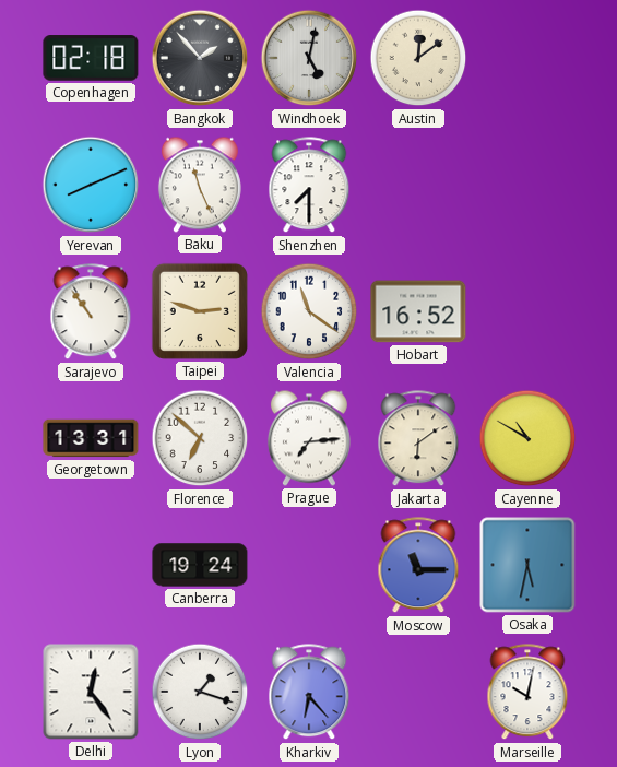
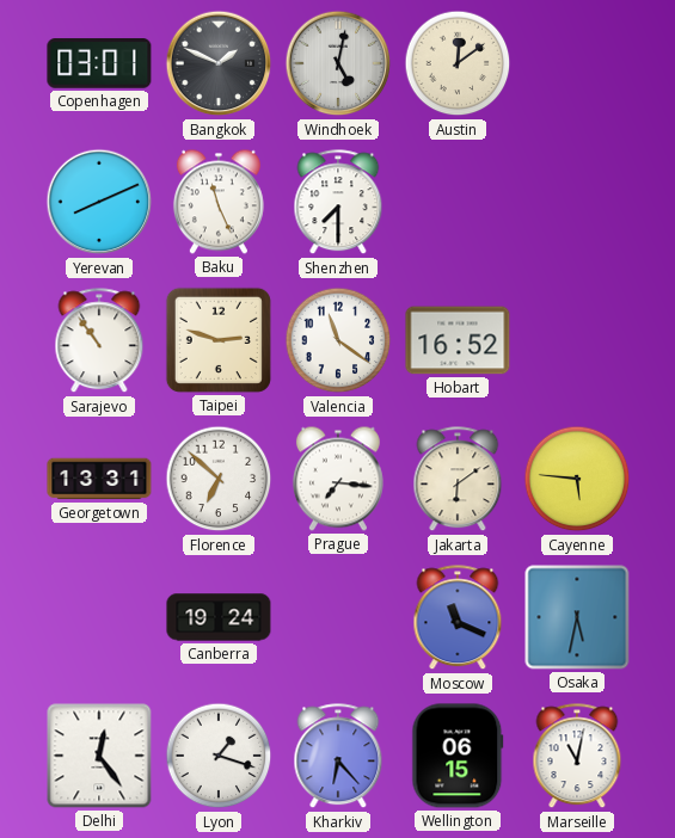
Copenhagen: 02:18 -> 03:01 (99, 63)
Bangkok: 1:53 -> 1:49 (219, 63)
Prague: 7:14 -> 7:16 (338, 479)
Cayenne: 10:50 -> 5:46 (577, 479)
Moscow: 11:15 -> 11:19 (458, 618)
Wellington: none -> 06:15 (458, 756)
Marseille: 10:02 -> 11:02 (577, 757)
